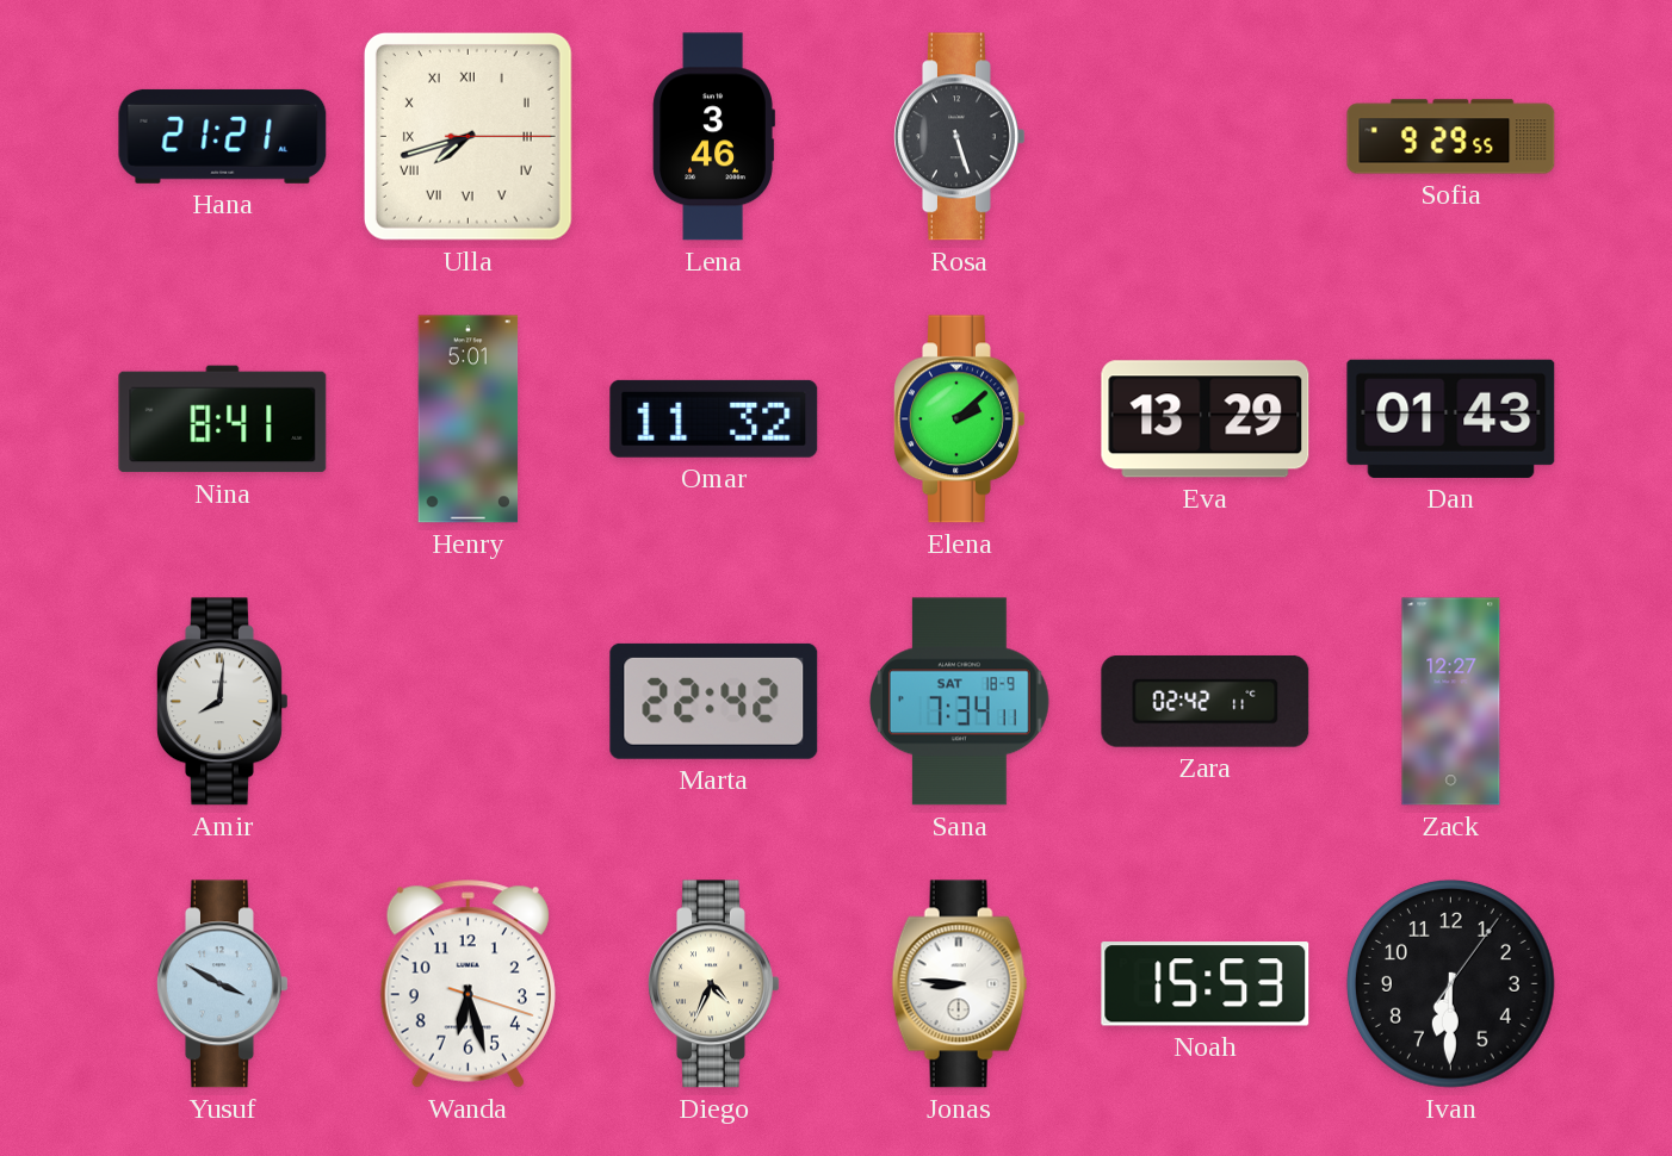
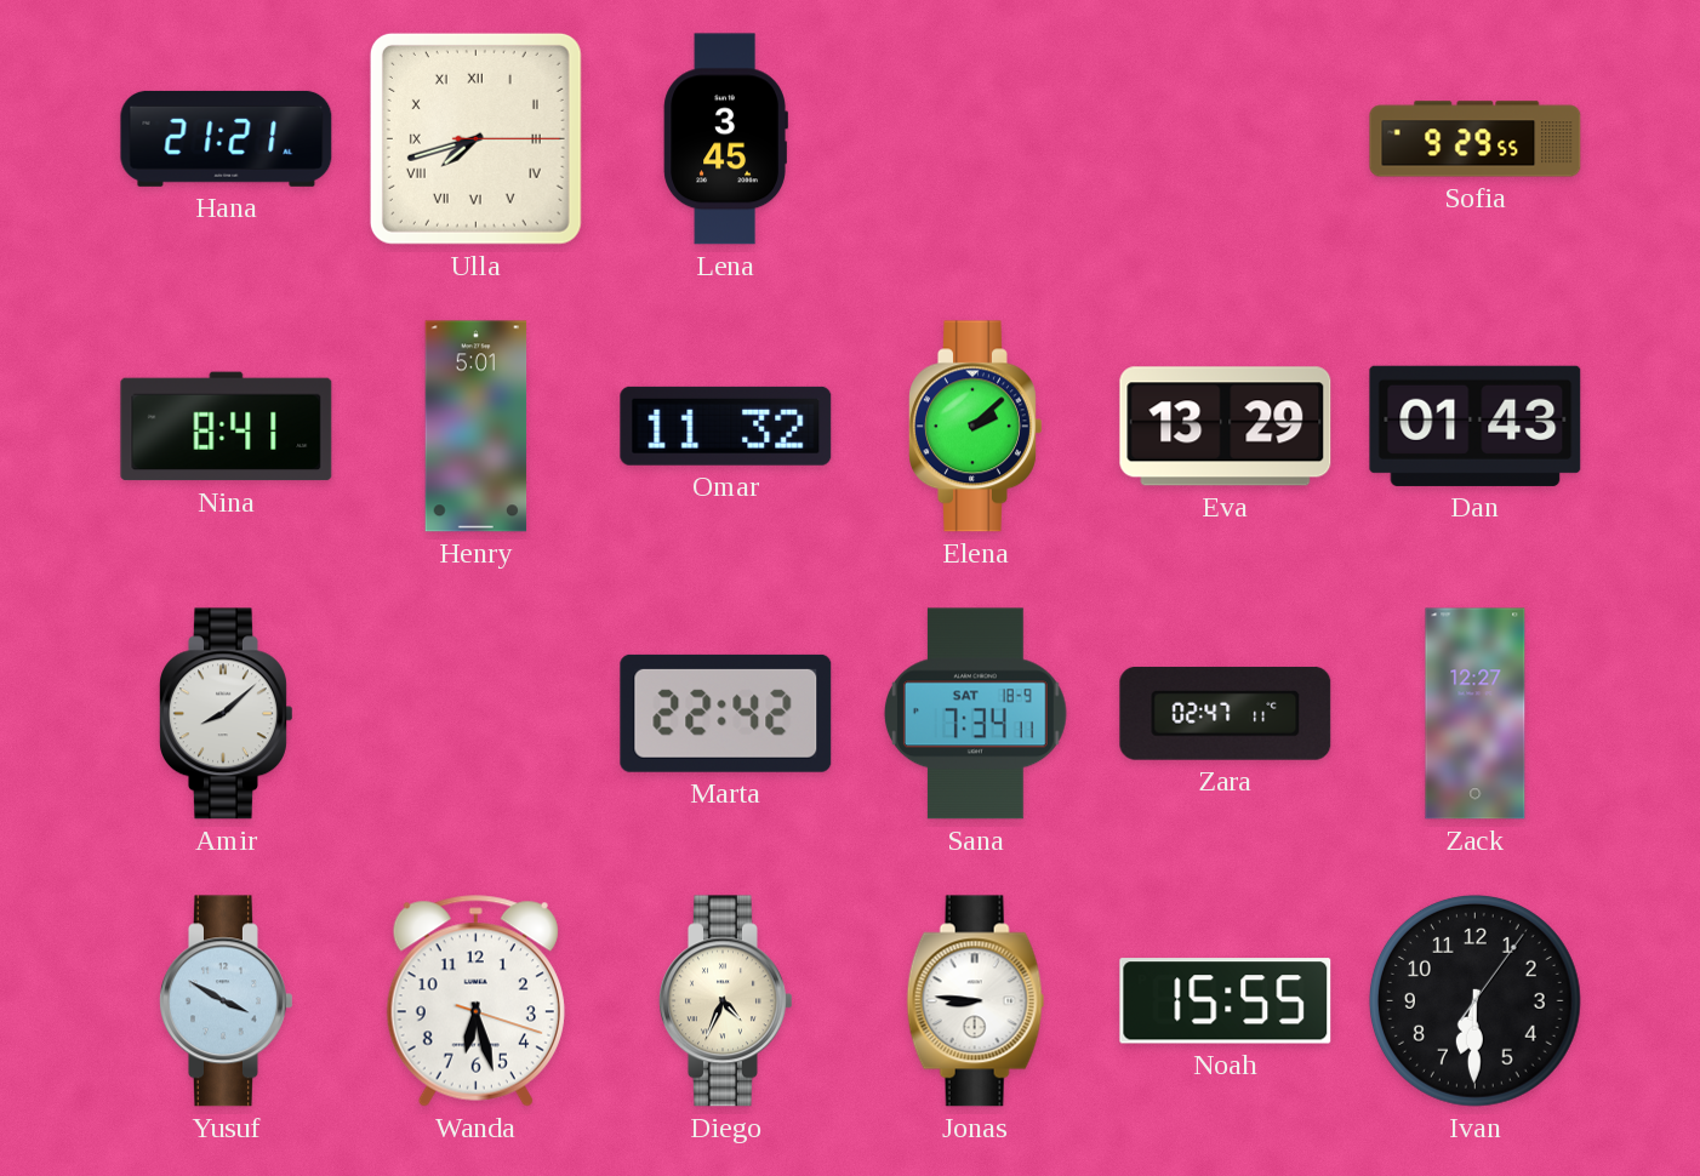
Lena: 3:46 -> 3:45 (725, 139)
Rosa: 5:27 -> none (960, 137)
Amir: 8:01 -> 8:08 (227, 714)
Zara: 02:42 -> 02:47 (1226, 713)
Noah: 15:53 -> 15:55 (1226, 1001)
